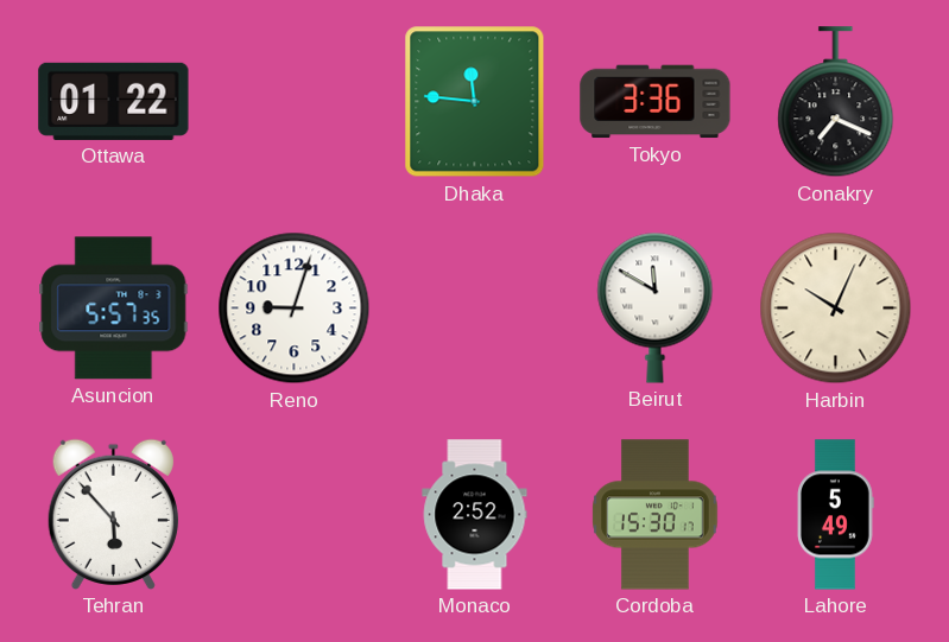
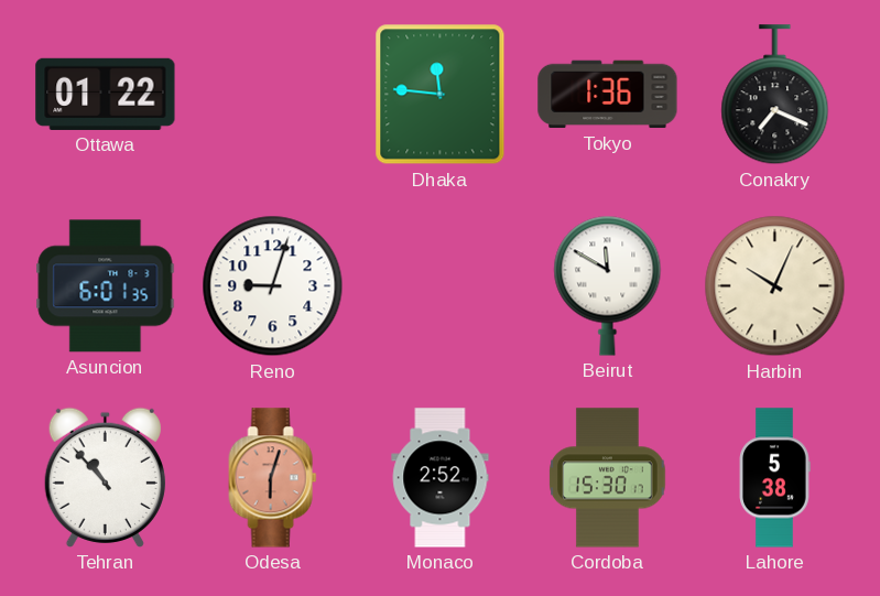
Tokyo: 3:36 -> 1:36 (608, 95)
Asuncion: 5:57 -> 6:01 (106, 286)
Tehran: 5:53 -> 10:53 (105, 477)
Odesa: none -> 6:03 (273, 478)
Lahore: 5:49 -> 5:38 (775, 478)
